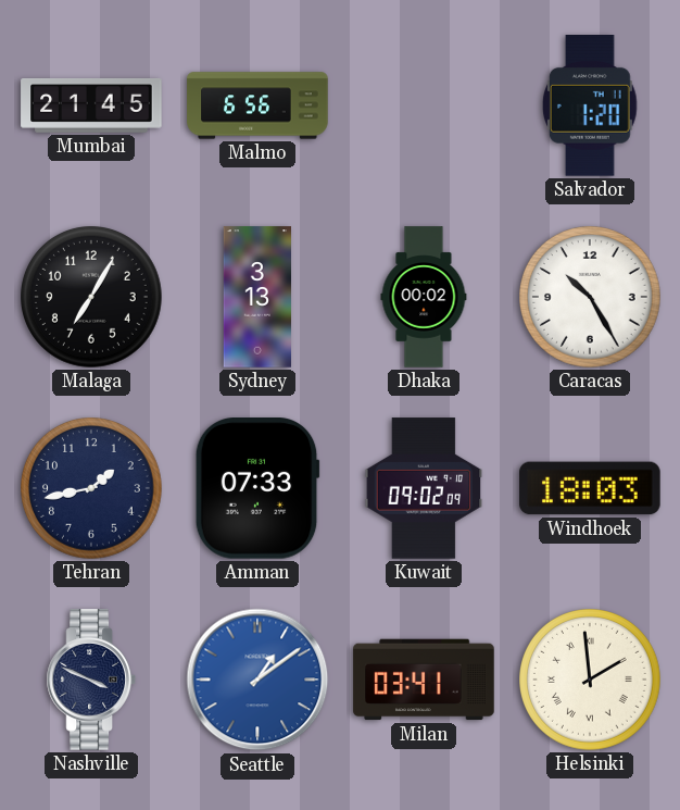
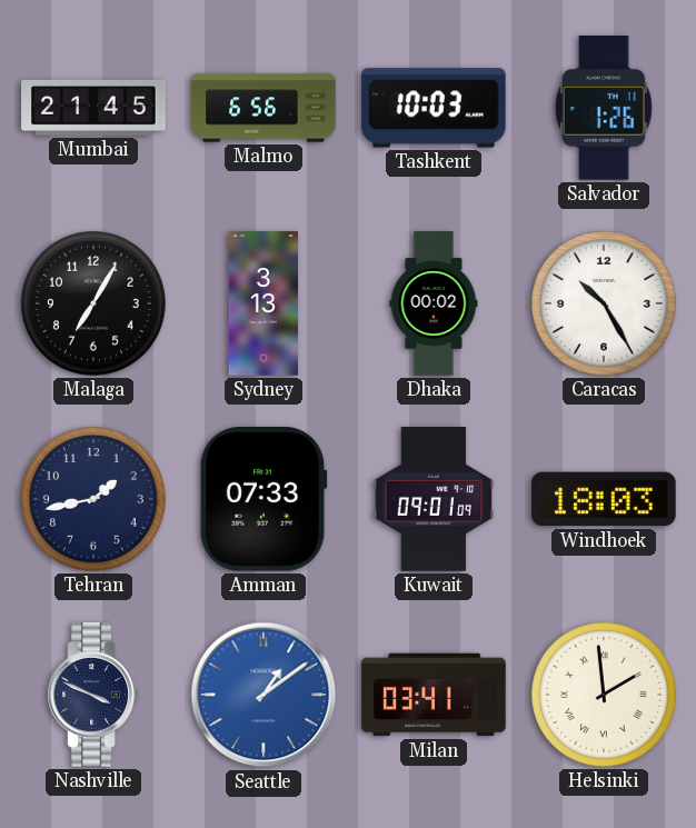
Tashkent: none -> 10:03 (434, 108)
Salvador: 1:20 -> 1:26 (604, 109)
Kuwait: 09:02 -> 09:01 (434, 499)
